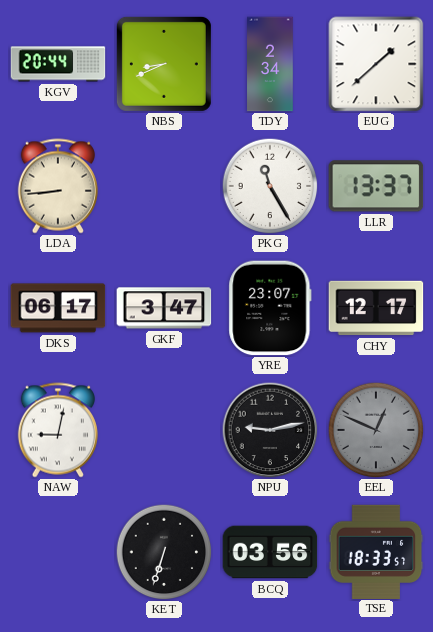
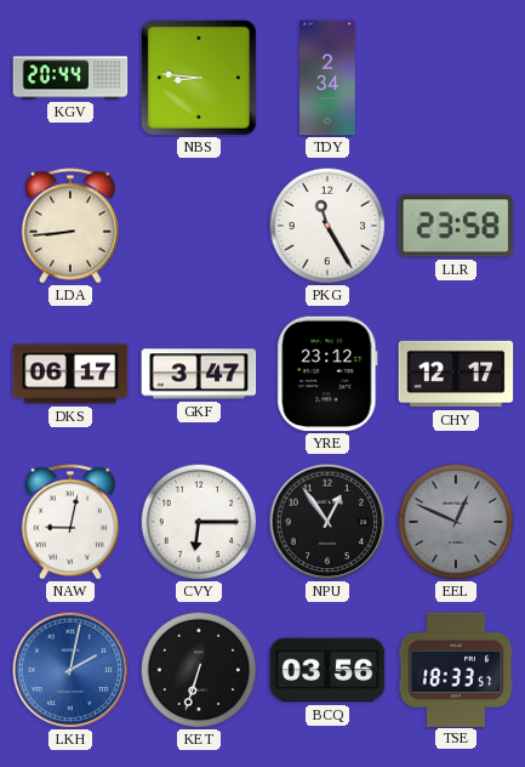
NBS: 8:41 -> 8:46 (199, 78)
EUG: 1:38 -> none (376, 64)
LLR: 13:37 -> 23:58 (456, 226)
YRE: 23:07 -> 23:12 (327, 374)
CVY: none -> 6:15 (199, 522)
NPU: 9:13 -> 12:54 (327, 522)
LKH: none -> 2:02 (70, 670)
